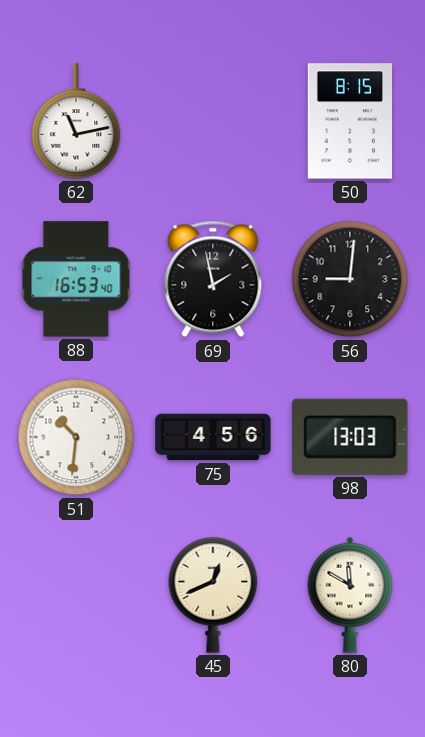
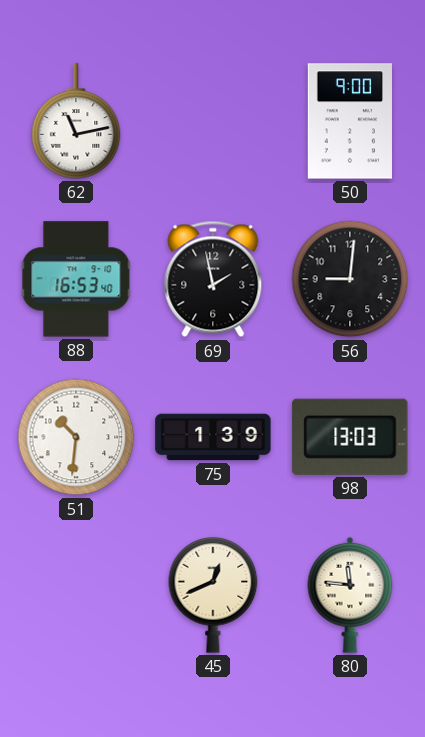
50: 8:15 -> 9:00 (350, 121)
75: 4:56 -> 1:39 (213, 437)
80: 11:50 -> 11:46 (350, 595)
